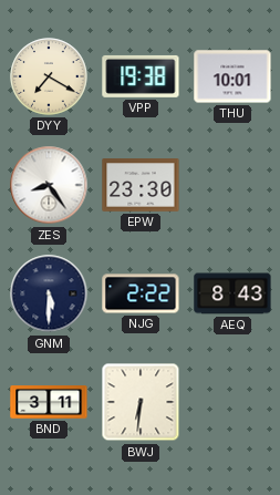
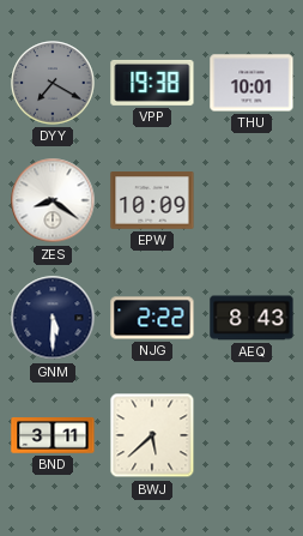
DYY dial: cream -> grey (53, 83)
ZES: 8:24 -> 8:21 (53, 200)
EPW: 23:30 -> 10:09 (152, 200)
BWJ: 6:31 -> 5:38 (152, 435)
